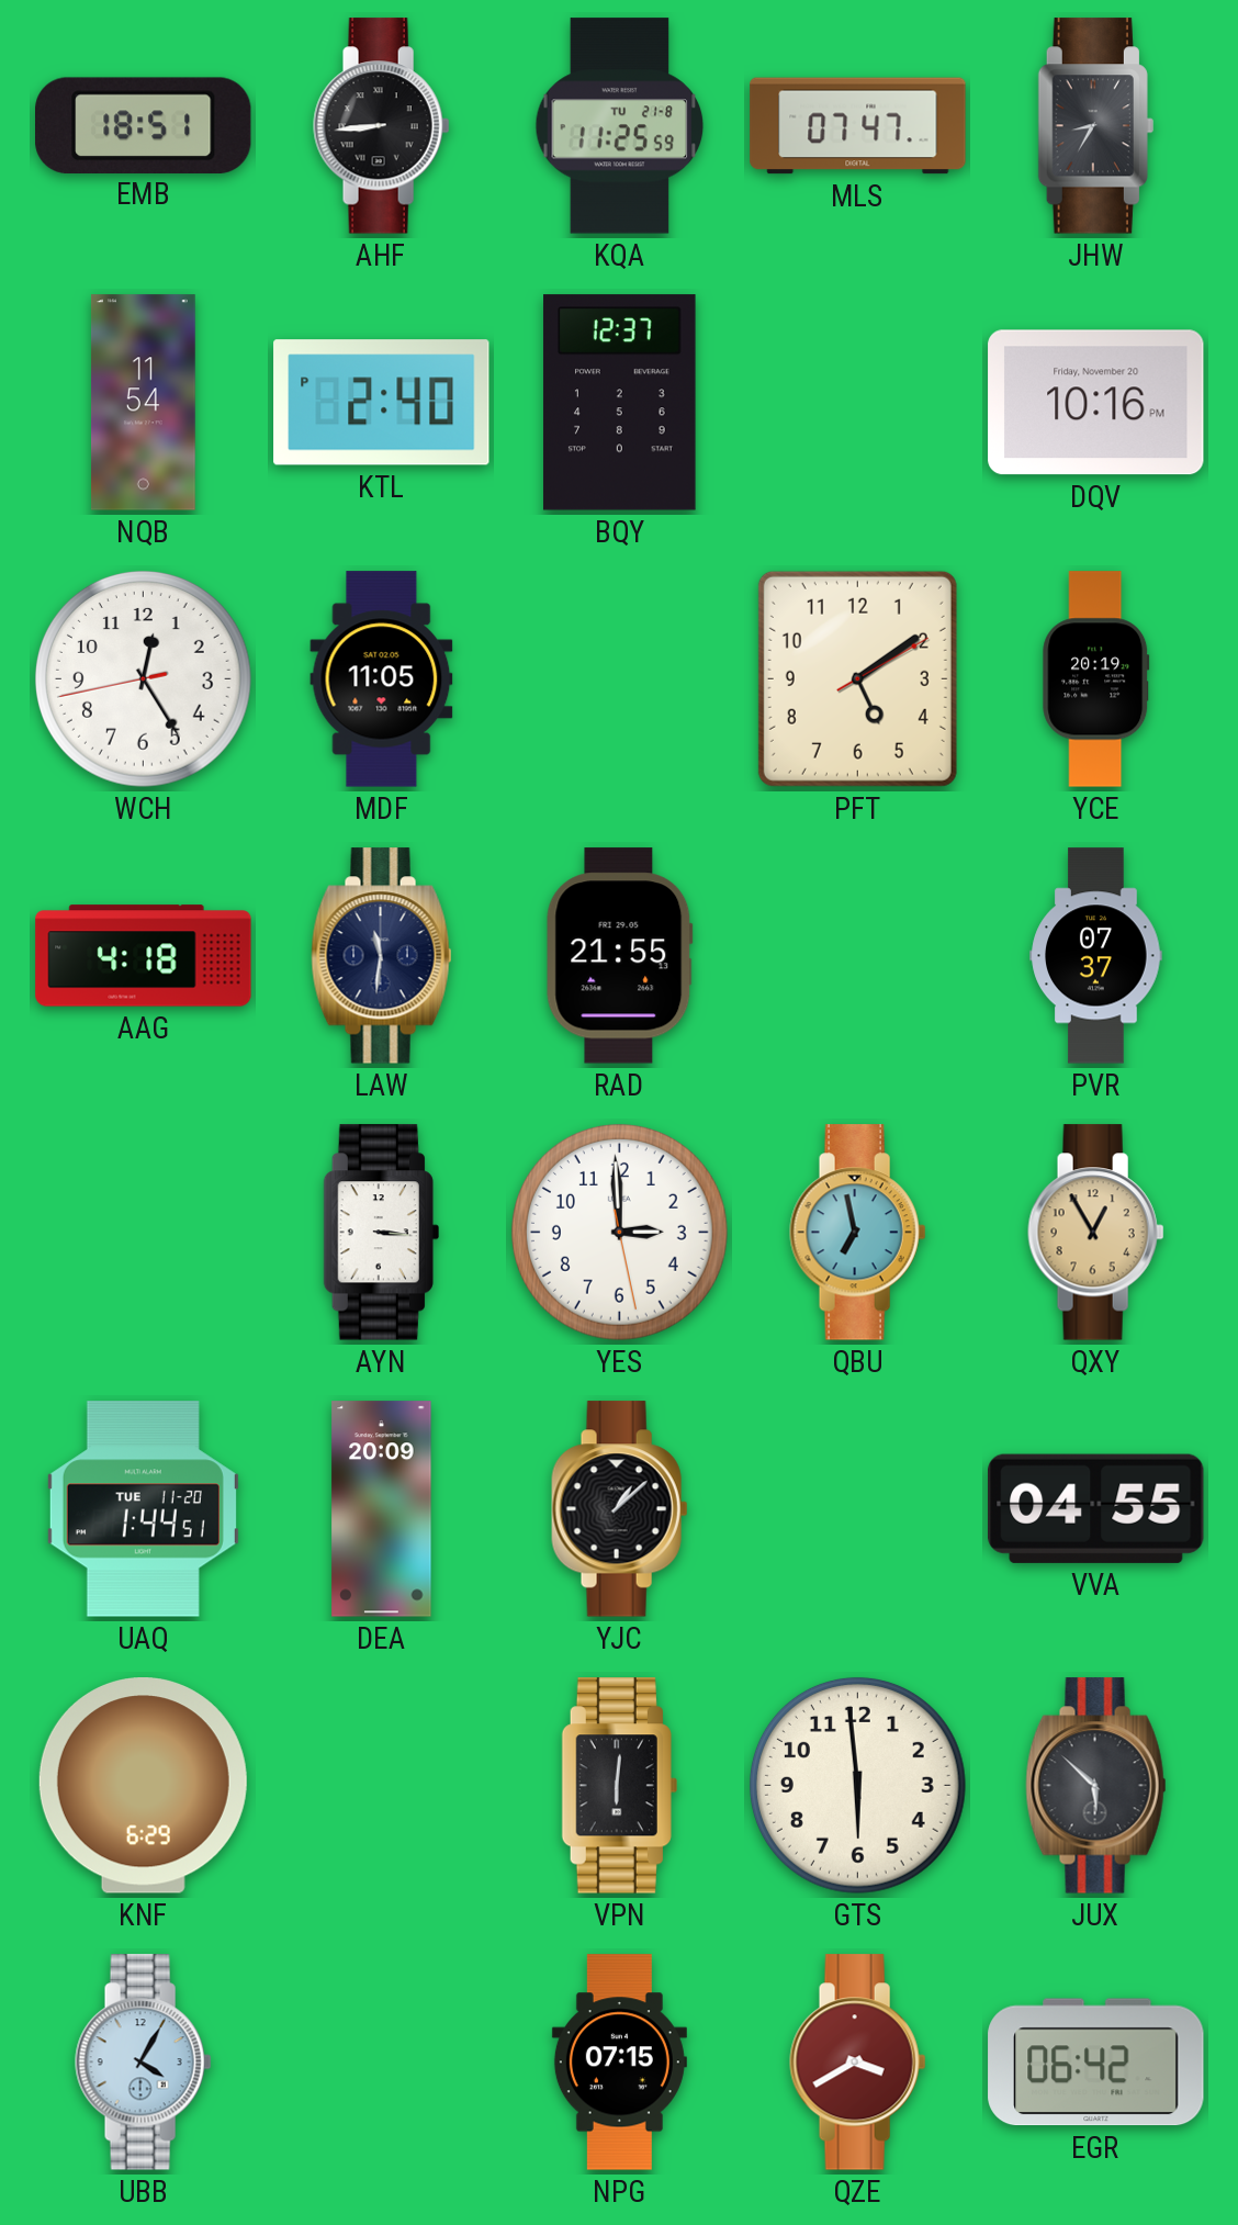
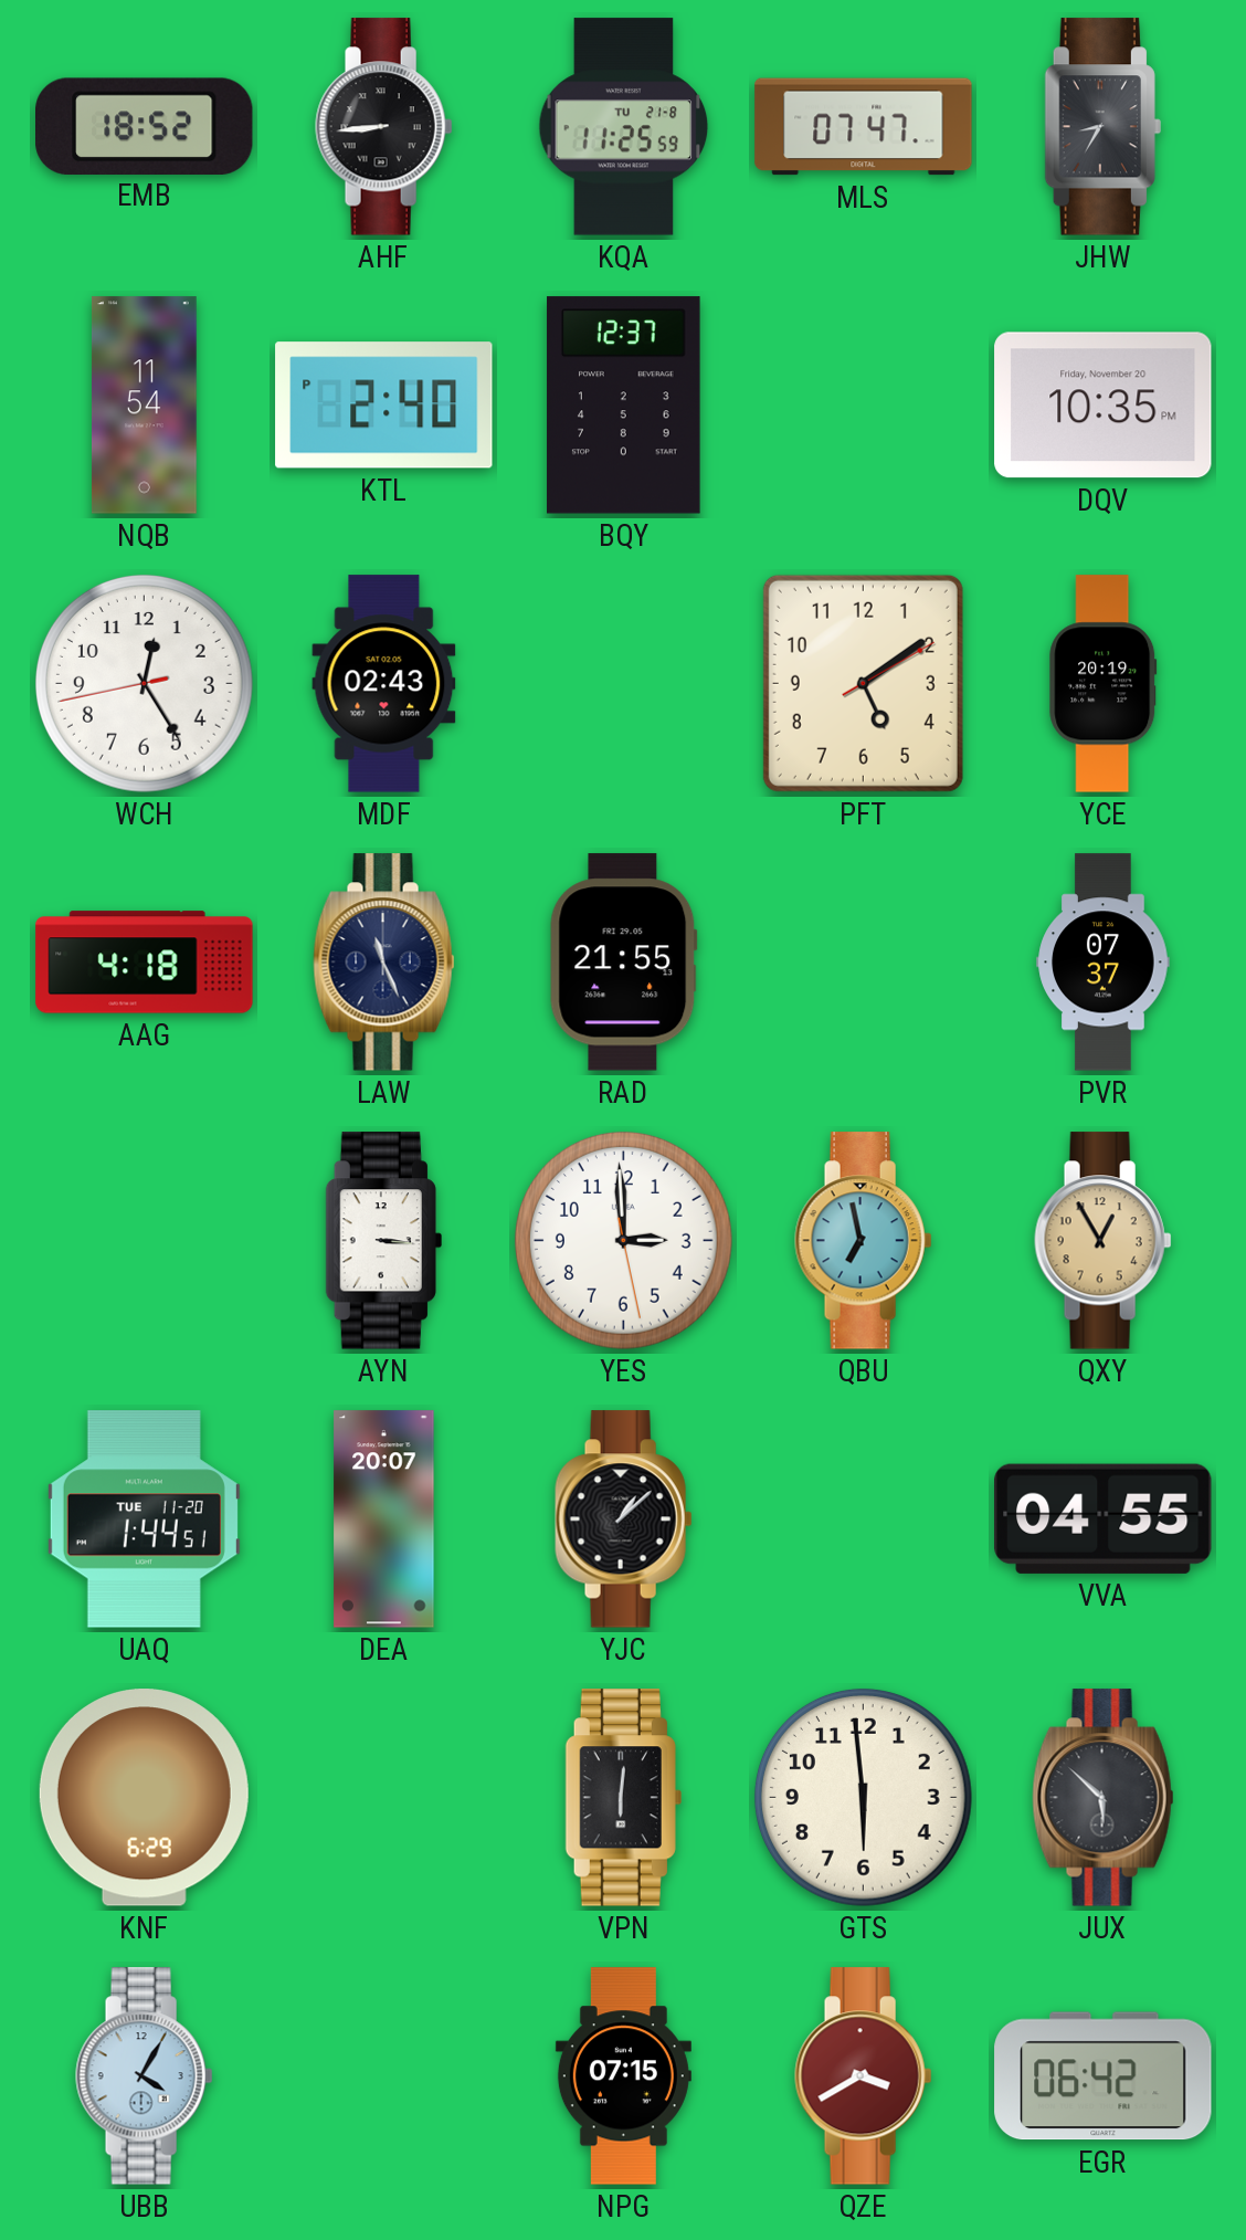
EMB: 18:51 -> 18:52 (145, 126)
DQV: 10:16 -> 10:35 (1104, 406)
MDF: 11:05 -> 02:43 (384, 684)
LAW: 11:31 -> 11:26 (384, 963)
DEA: 20:09 -> 20:07 (384, 1519)
